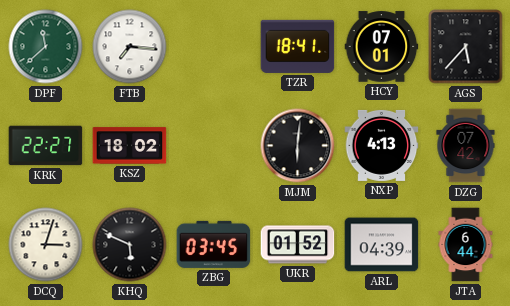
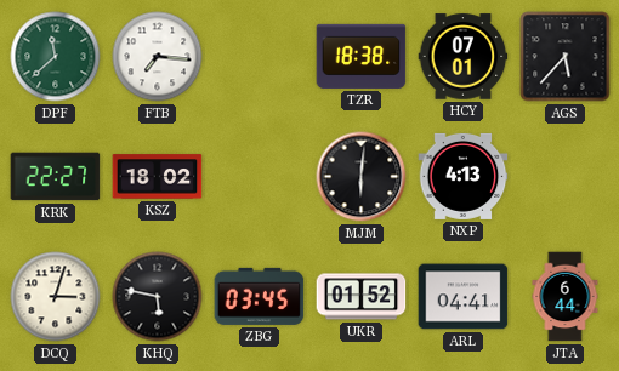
TZR: 18:41 -> 18:38 (362, 56)
DZG: 07:42 -> none (466, 146)
KHQ: 5:49 -> 5:47 (158, 297)
ARL: 04:39 -> 04:41 (464, 297)
